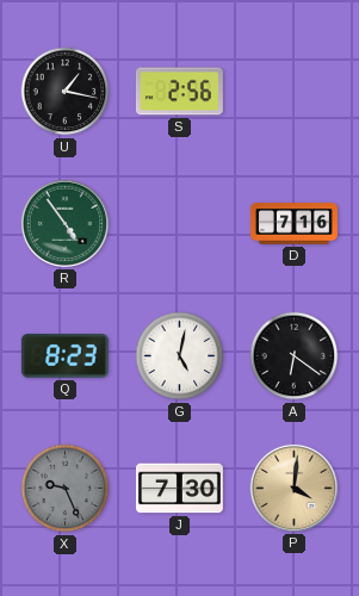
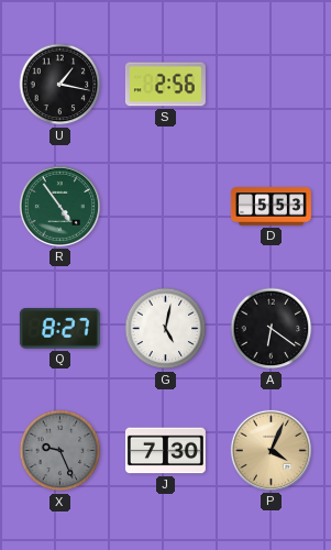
D: 7:16 -> 5:53 (271, 207)
Q: 8:23 -> 8:27 (59, 329)
P: 4:01 -> 4:04 (271, 450)
